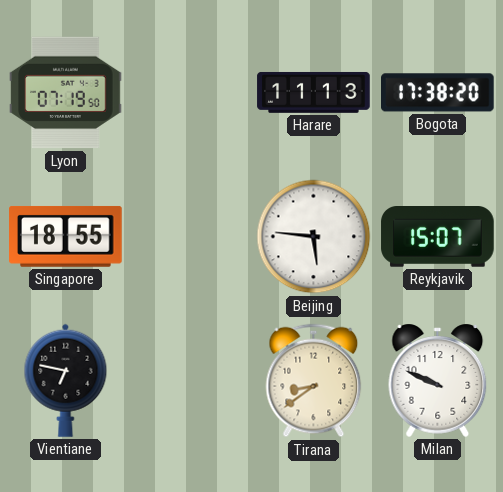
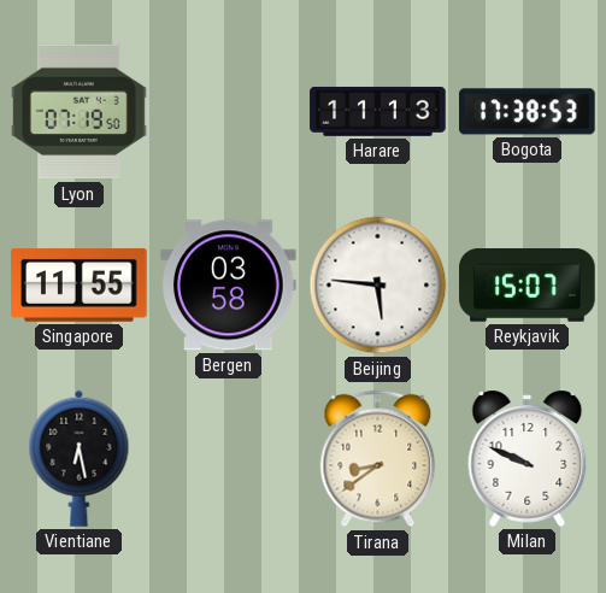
Bogota: 17:38:20 -> 17:38:53 (528, 112)
Singapore: 18:55 -> 11:55 (80, 284)
Bergen: none -> 03:58 (229, 286)
Vientiane: 6:47 -> 6:28 (80, 458)
